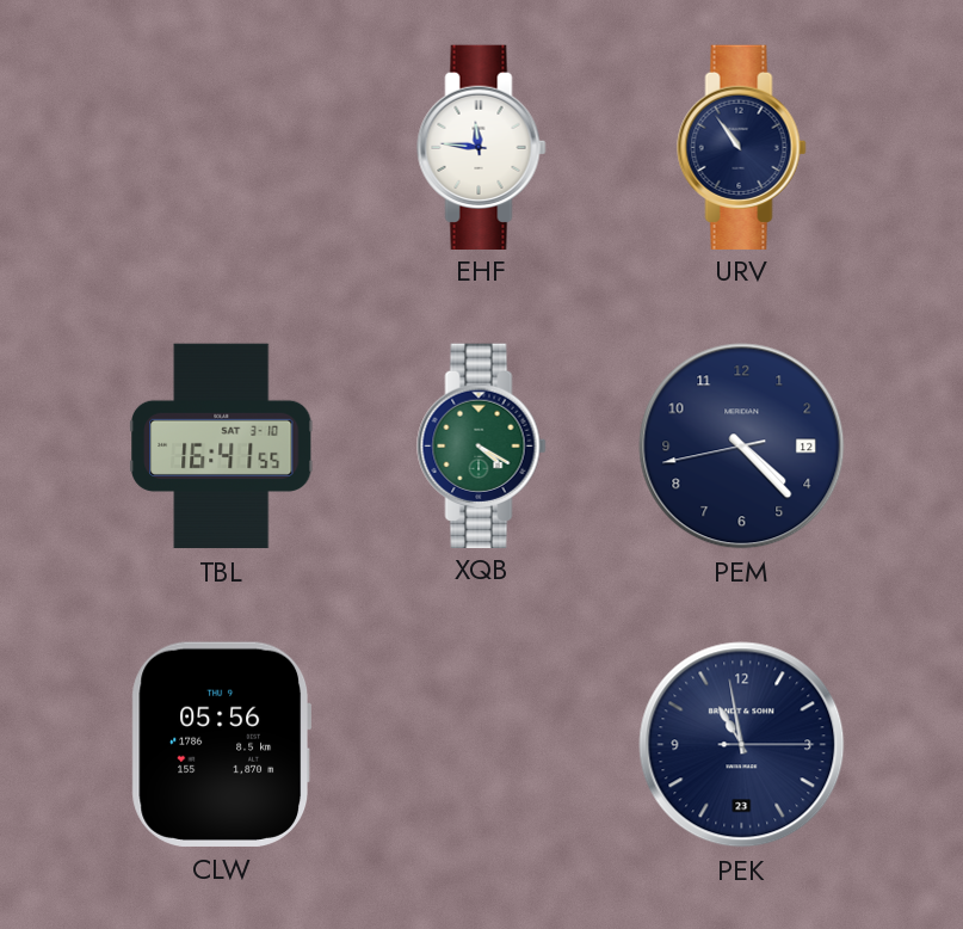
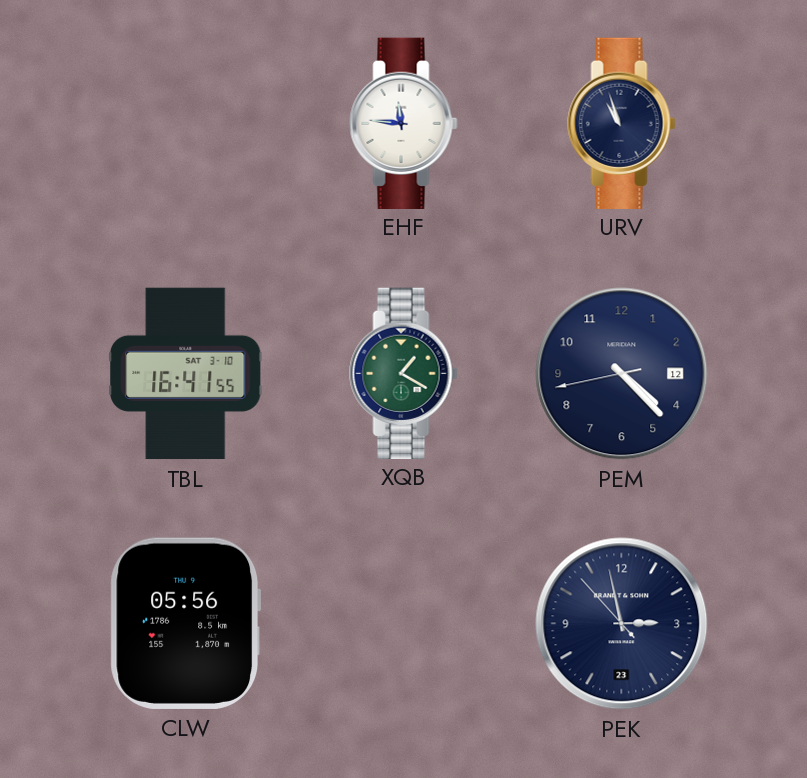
URV: 10:54 -> 10:57 (622, 123)
XQB: 4:20 -> 1:20 (404, 373)
PEK: 10:58 -> 2:57 (622, 624)
